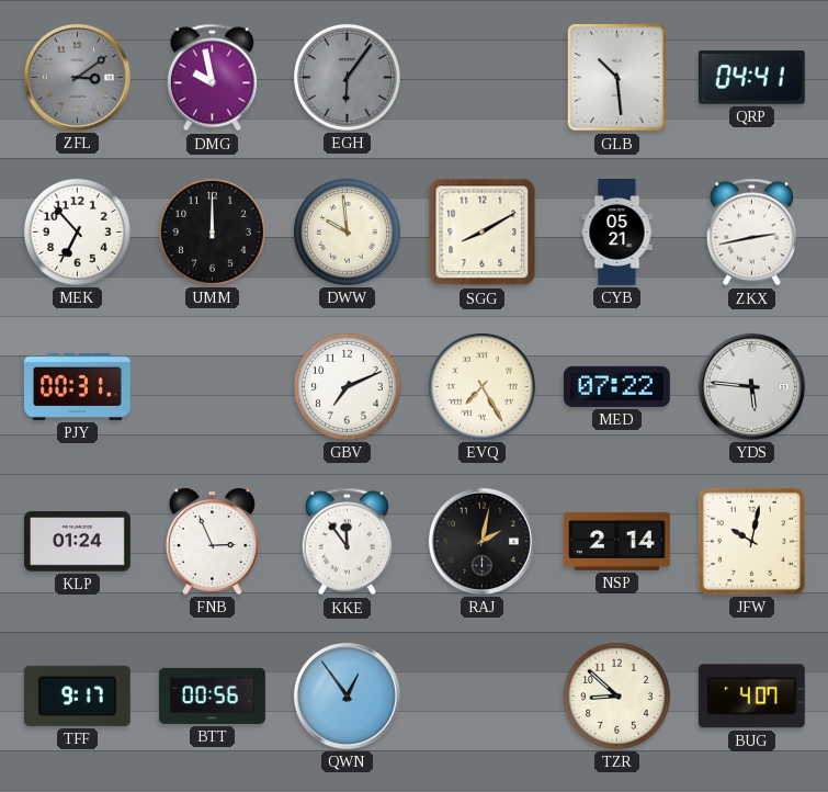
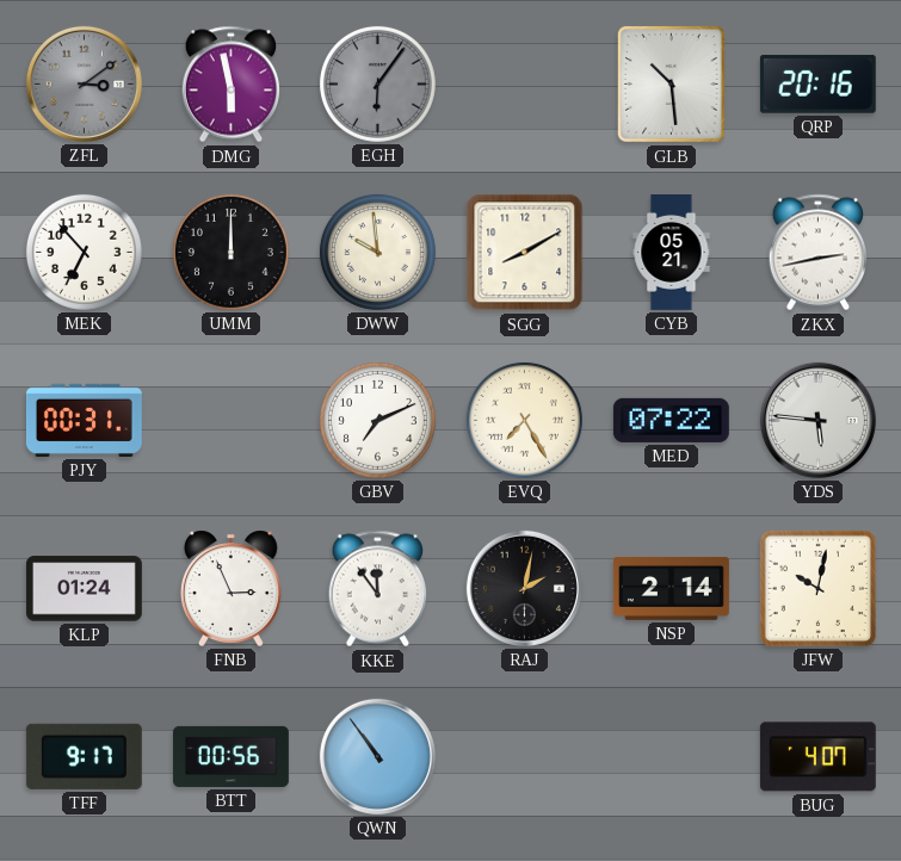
DMG: 9:58 -> 5:58 (230, 85)
QRP: 04:41 -> 20:16 (817, 83)
QWN: 12:54 -> 10:54 (377, 756)
TZR: 8:52 -> none (616, 695)
